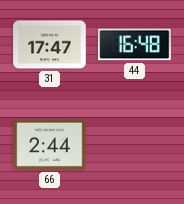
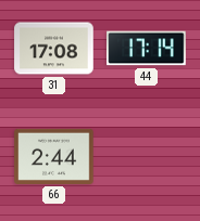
31: 17:47 -> 17:08 (54, 49)
44: 16:48 -> 17:14 (147, 49)
